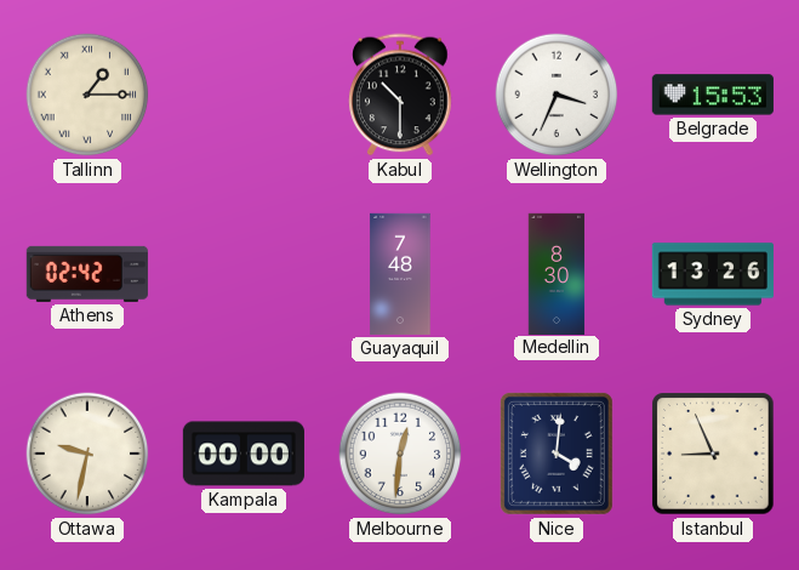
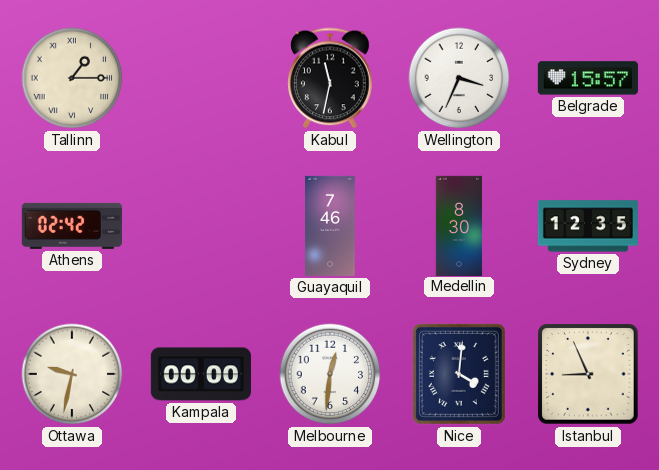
Kabul: 10:30 -> 11:32 (330, 78)
Belgrade: 15:53 -> 15:57 (588, 78)
Guayaquil: 7:48 -> 7:46 (330, 226)
Sydney: 13:26 -> 12:35 (588, 226)
